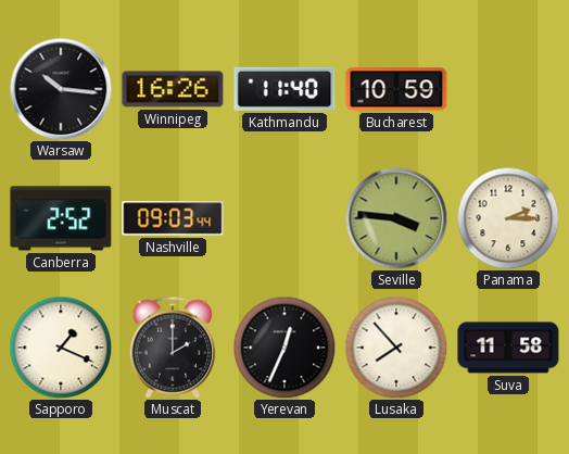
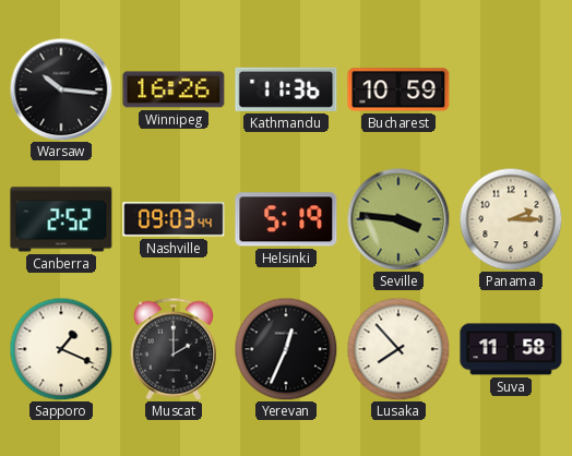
Kathmandu: 11:40 -> 11:36 (286, 89)
Helsinki: none -> 5:19 (286, 219)
